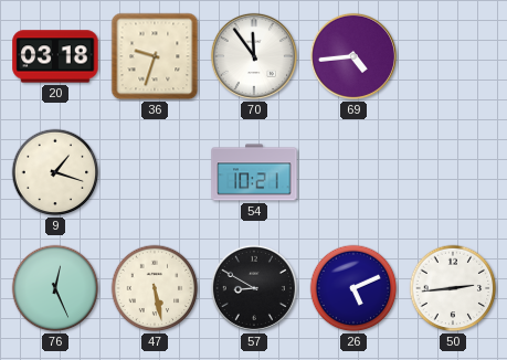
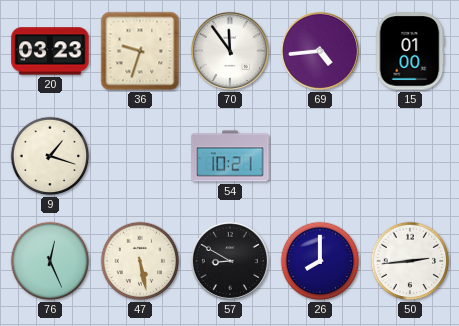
20: 03:18 -> 03:23 (50, 51)
15: none -> 01:00 (410, 51)
26: 5:11 -> 8:00 (320, 261)
